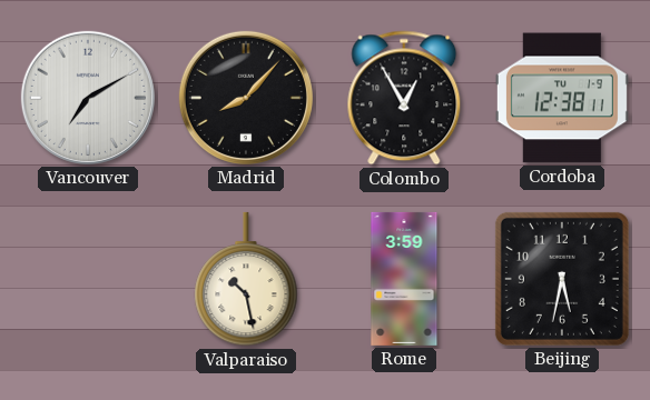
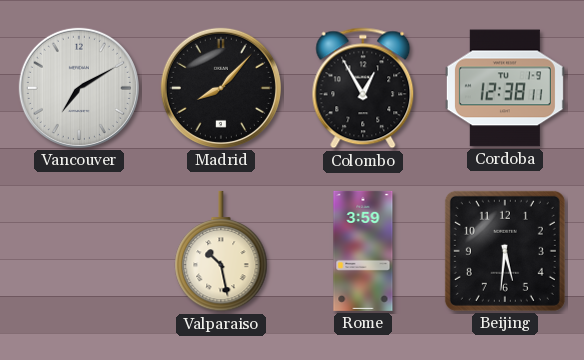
Beijing: 5:32 -> 5:31 (505, 251)
